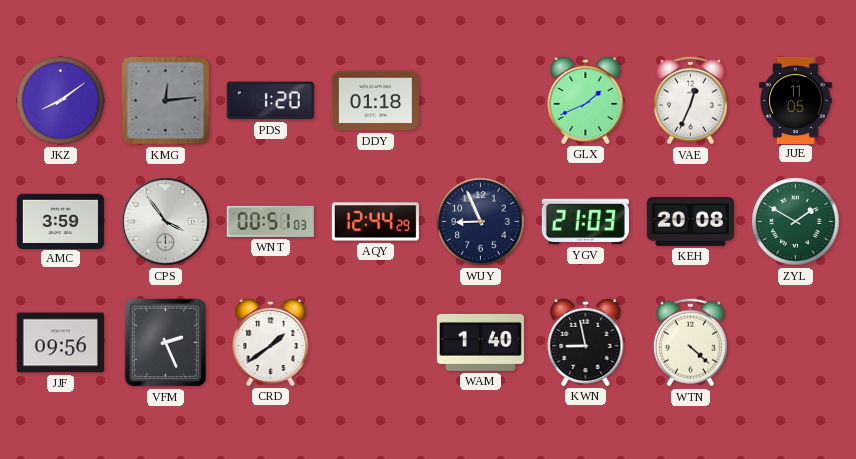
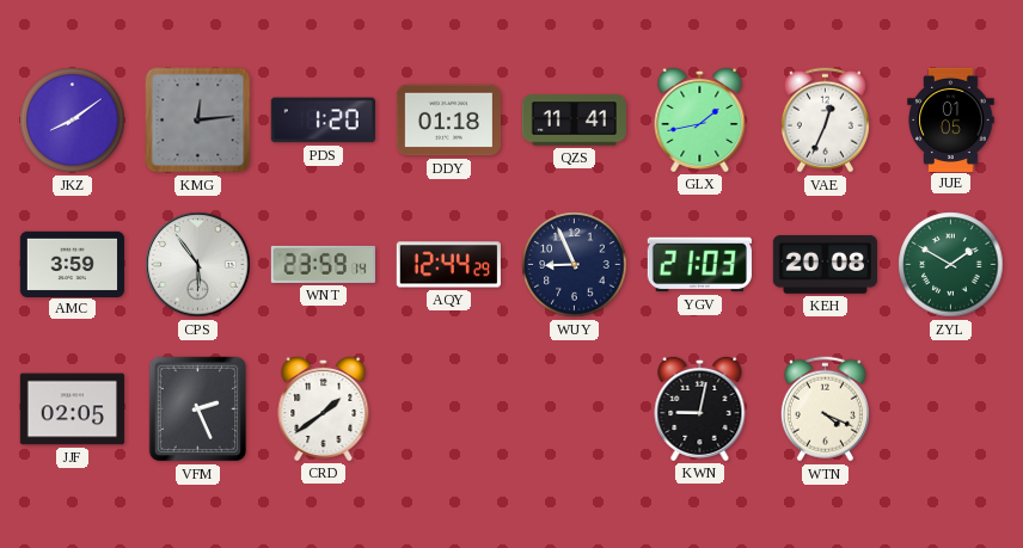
QZS: none -> 11:41 (574, 121)
GLX: 1:41 -> 1:43 (700, 119)
JUE: 11:05 -> 01:05 (951, 119)
CPS: 3:54 -> 5:54 (198, 265)
WNT: 00:51 -> 23:59 (323, 264)
JJF: 09:56 -> 02:05 (72, 410)
WAM: 1:40 -> none (480, 342)
KWN: 8:58 -> 9:02 (700, 408)
WTN: 4:22 -> 4:19 (825, 410)
